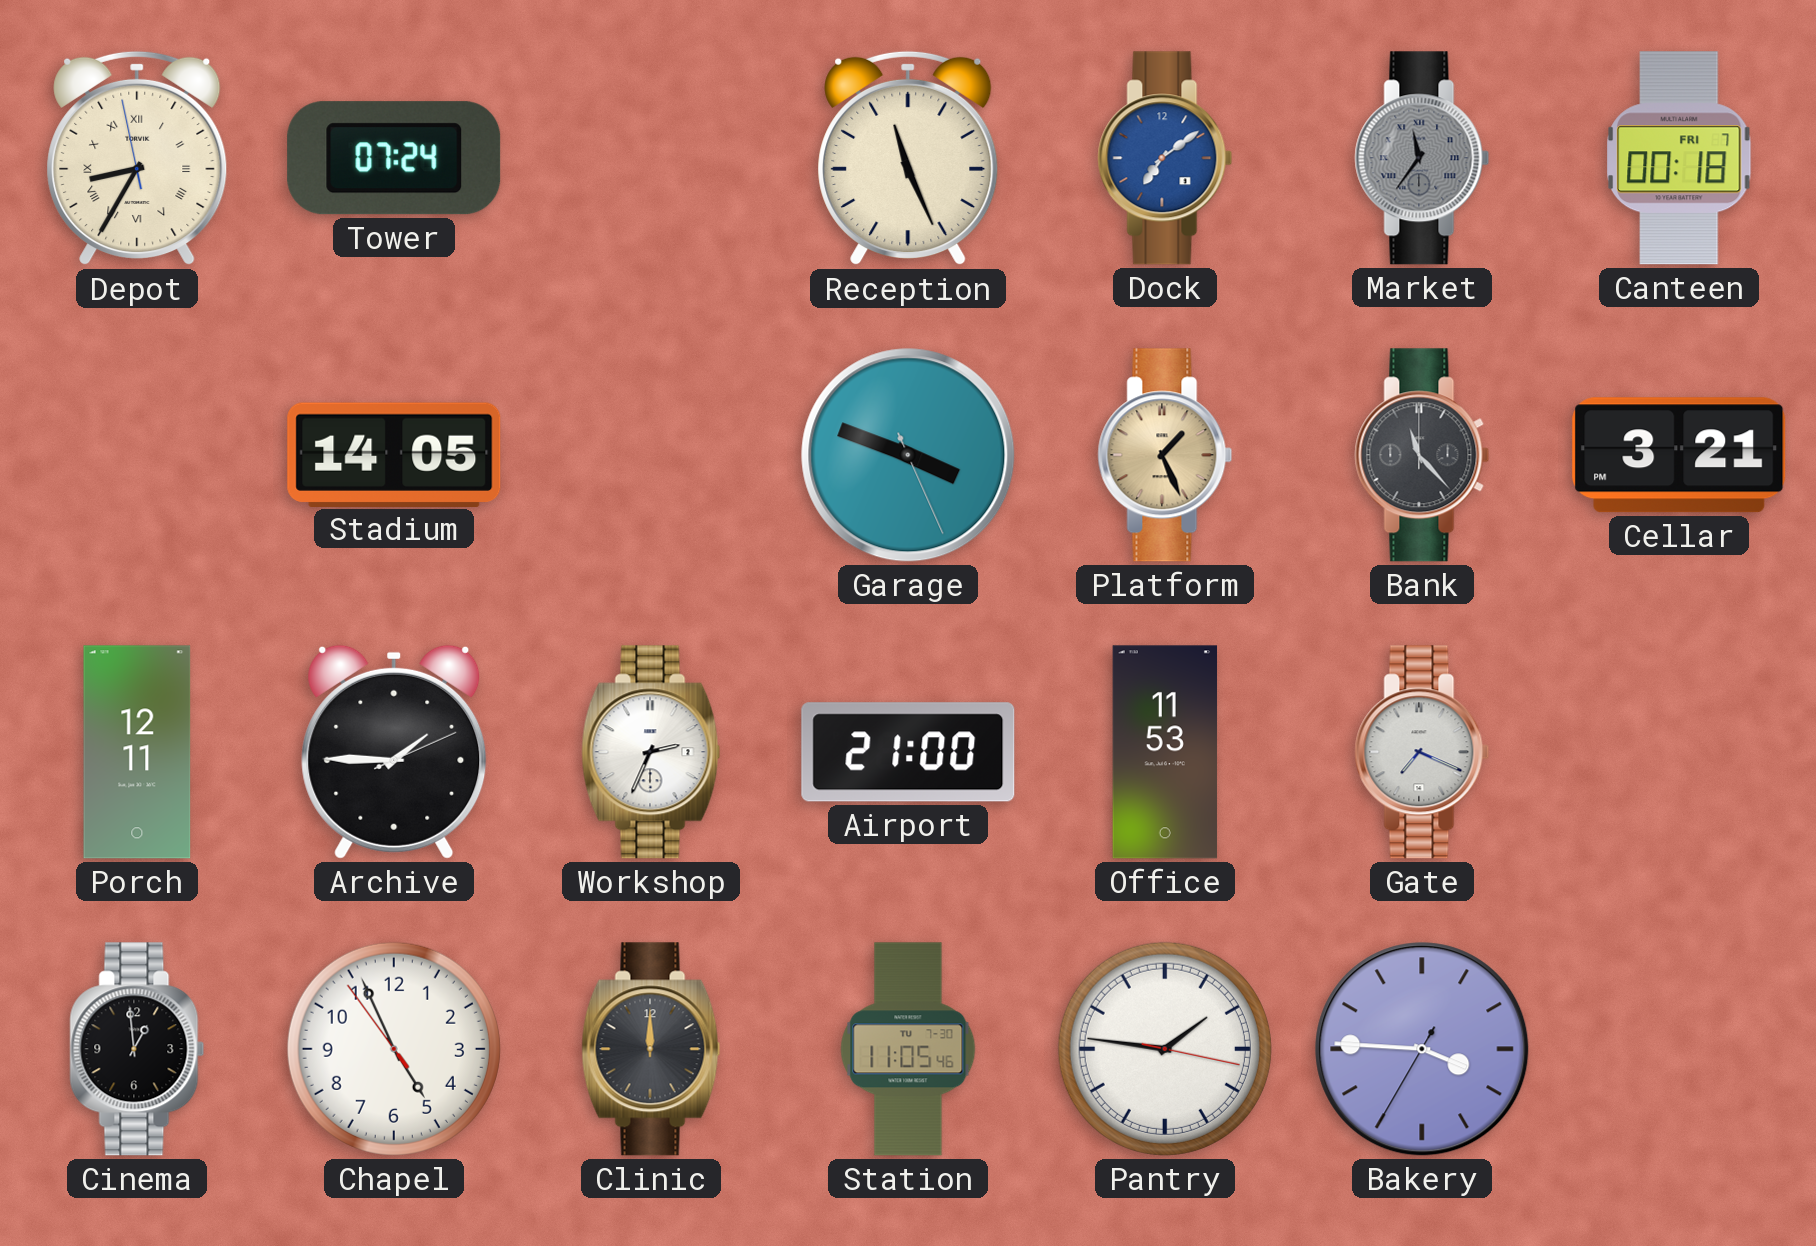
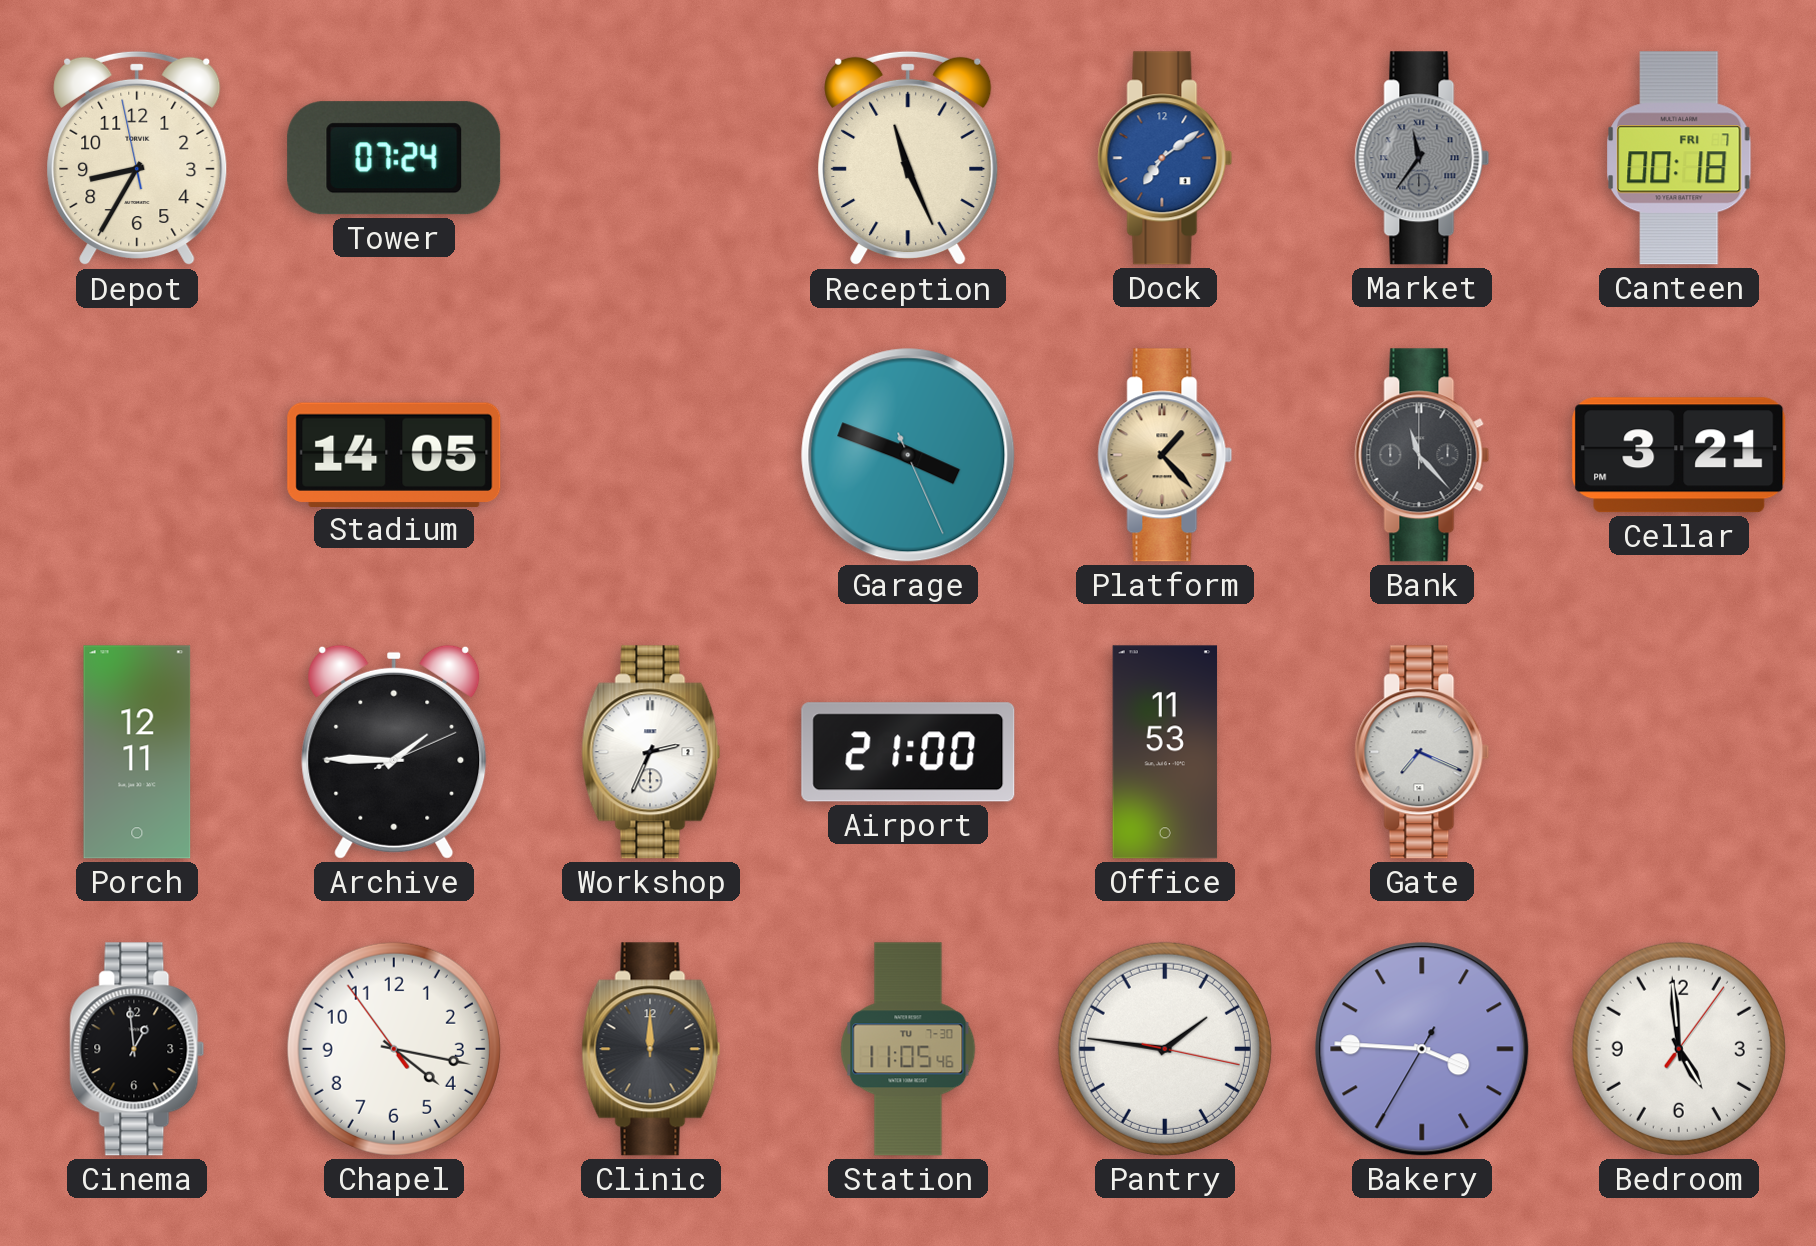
Depot numerals: Roman -> Arabic (137, 158)
Platform: 1:26 -> 1:23 (1165, 455)
Chapel: 4:55 -> 4:16 (394, 1049)
Bedroom: none -> 4:59 (1679, 1049)
